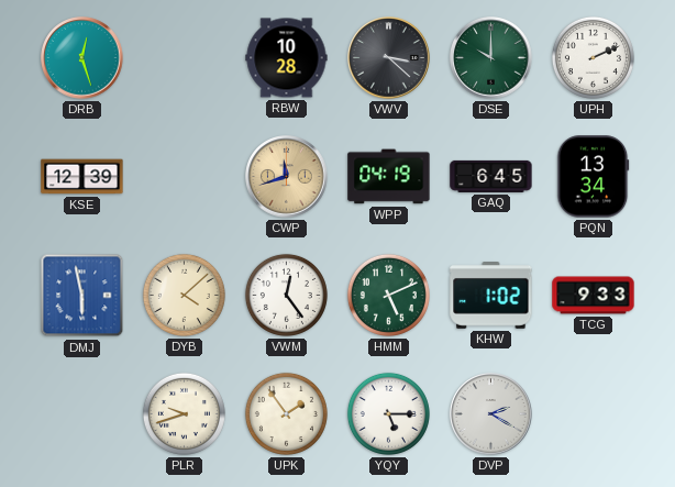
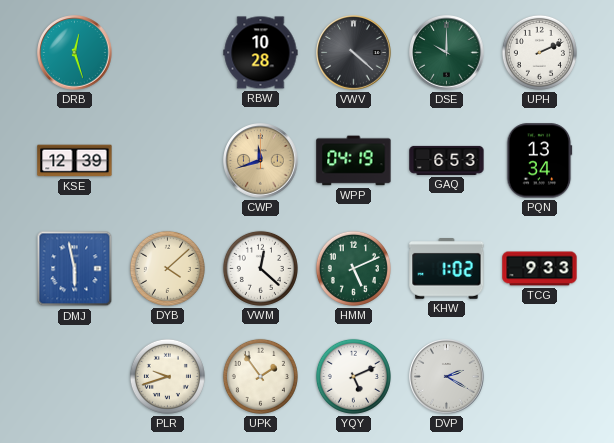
VWV: 3:22 -> 4:22 (354, 53)
GAQ: 6:45 -> 6:53 (447, 160)
VWM: 12:24 -> 12:22 (260, 268)
YQY: 5:15 -> 5:11 (353, 376)
